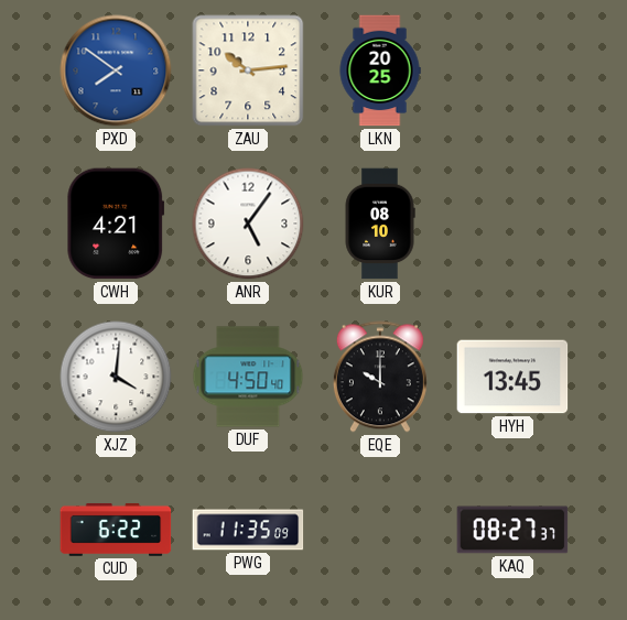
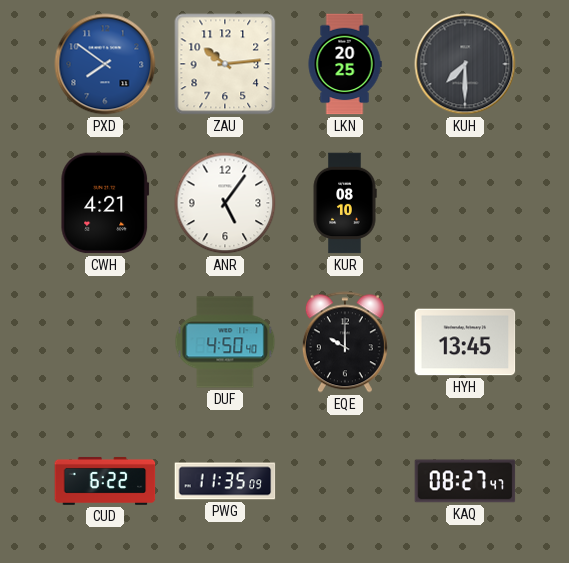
KUH: none -> 7:30 (465, 64)
XJZ: 4:01 -> none (116, 377)
KAQ: 08:27:37 -> 08:27:47 (465, 481)
